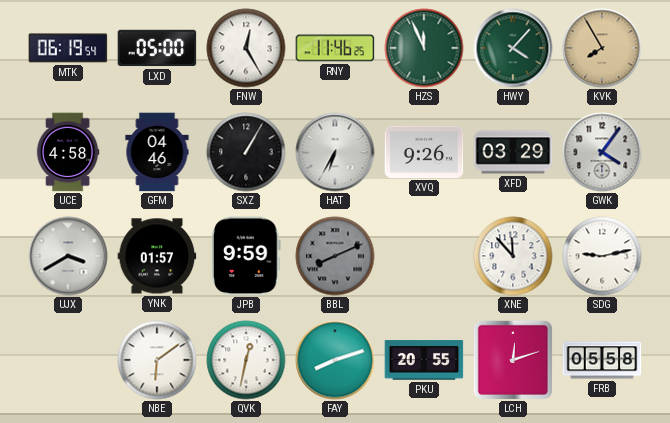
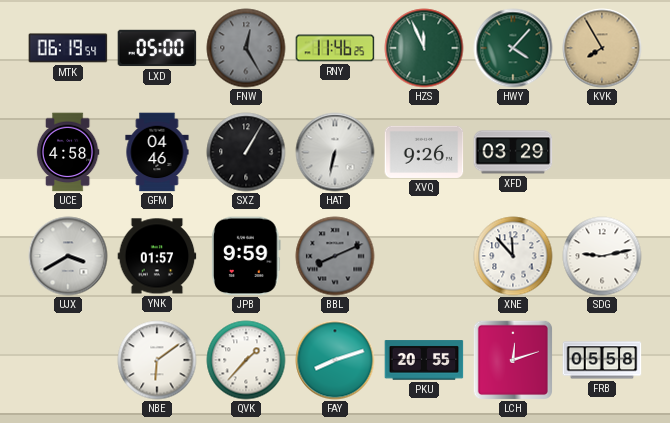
FNW dial: white -> grey (246, 48)
HAT: 6:35 -> 6:32 (335, 152)
GWK: 4:06 -> none (602, 152)
QVK: 12:32 -> 1:37 (246, 360)
